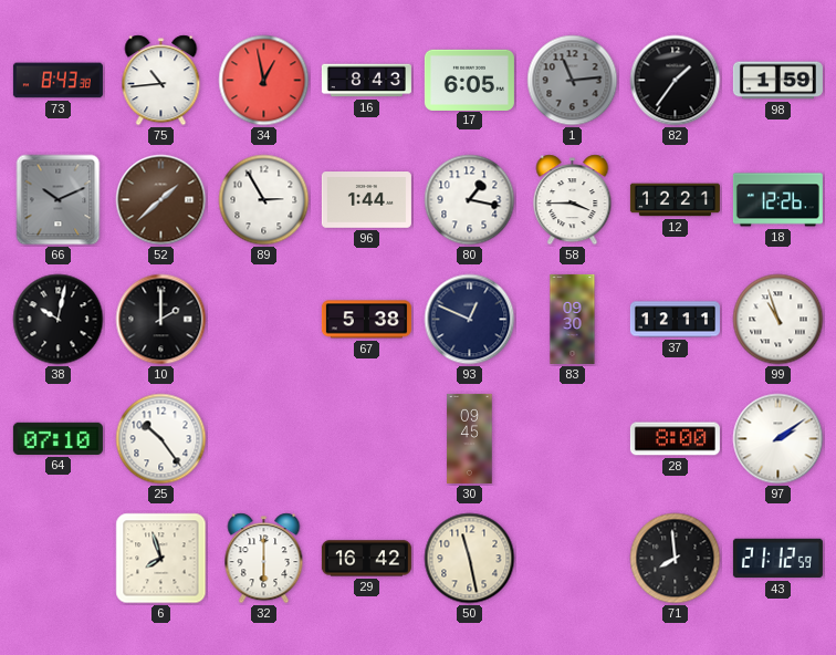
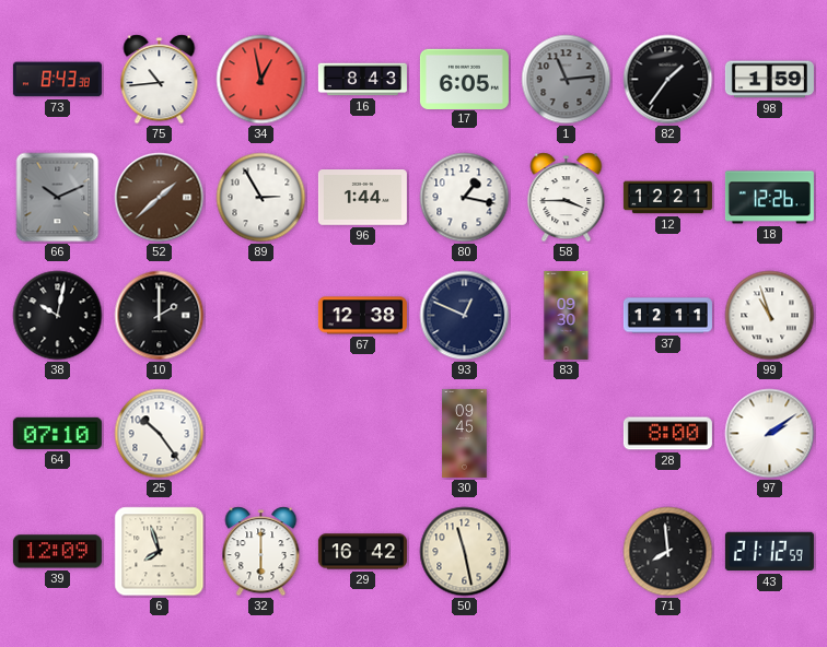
67: 5:38 -> 12:38 (362, 316)
39: none -> 12:09 (57, 552)
